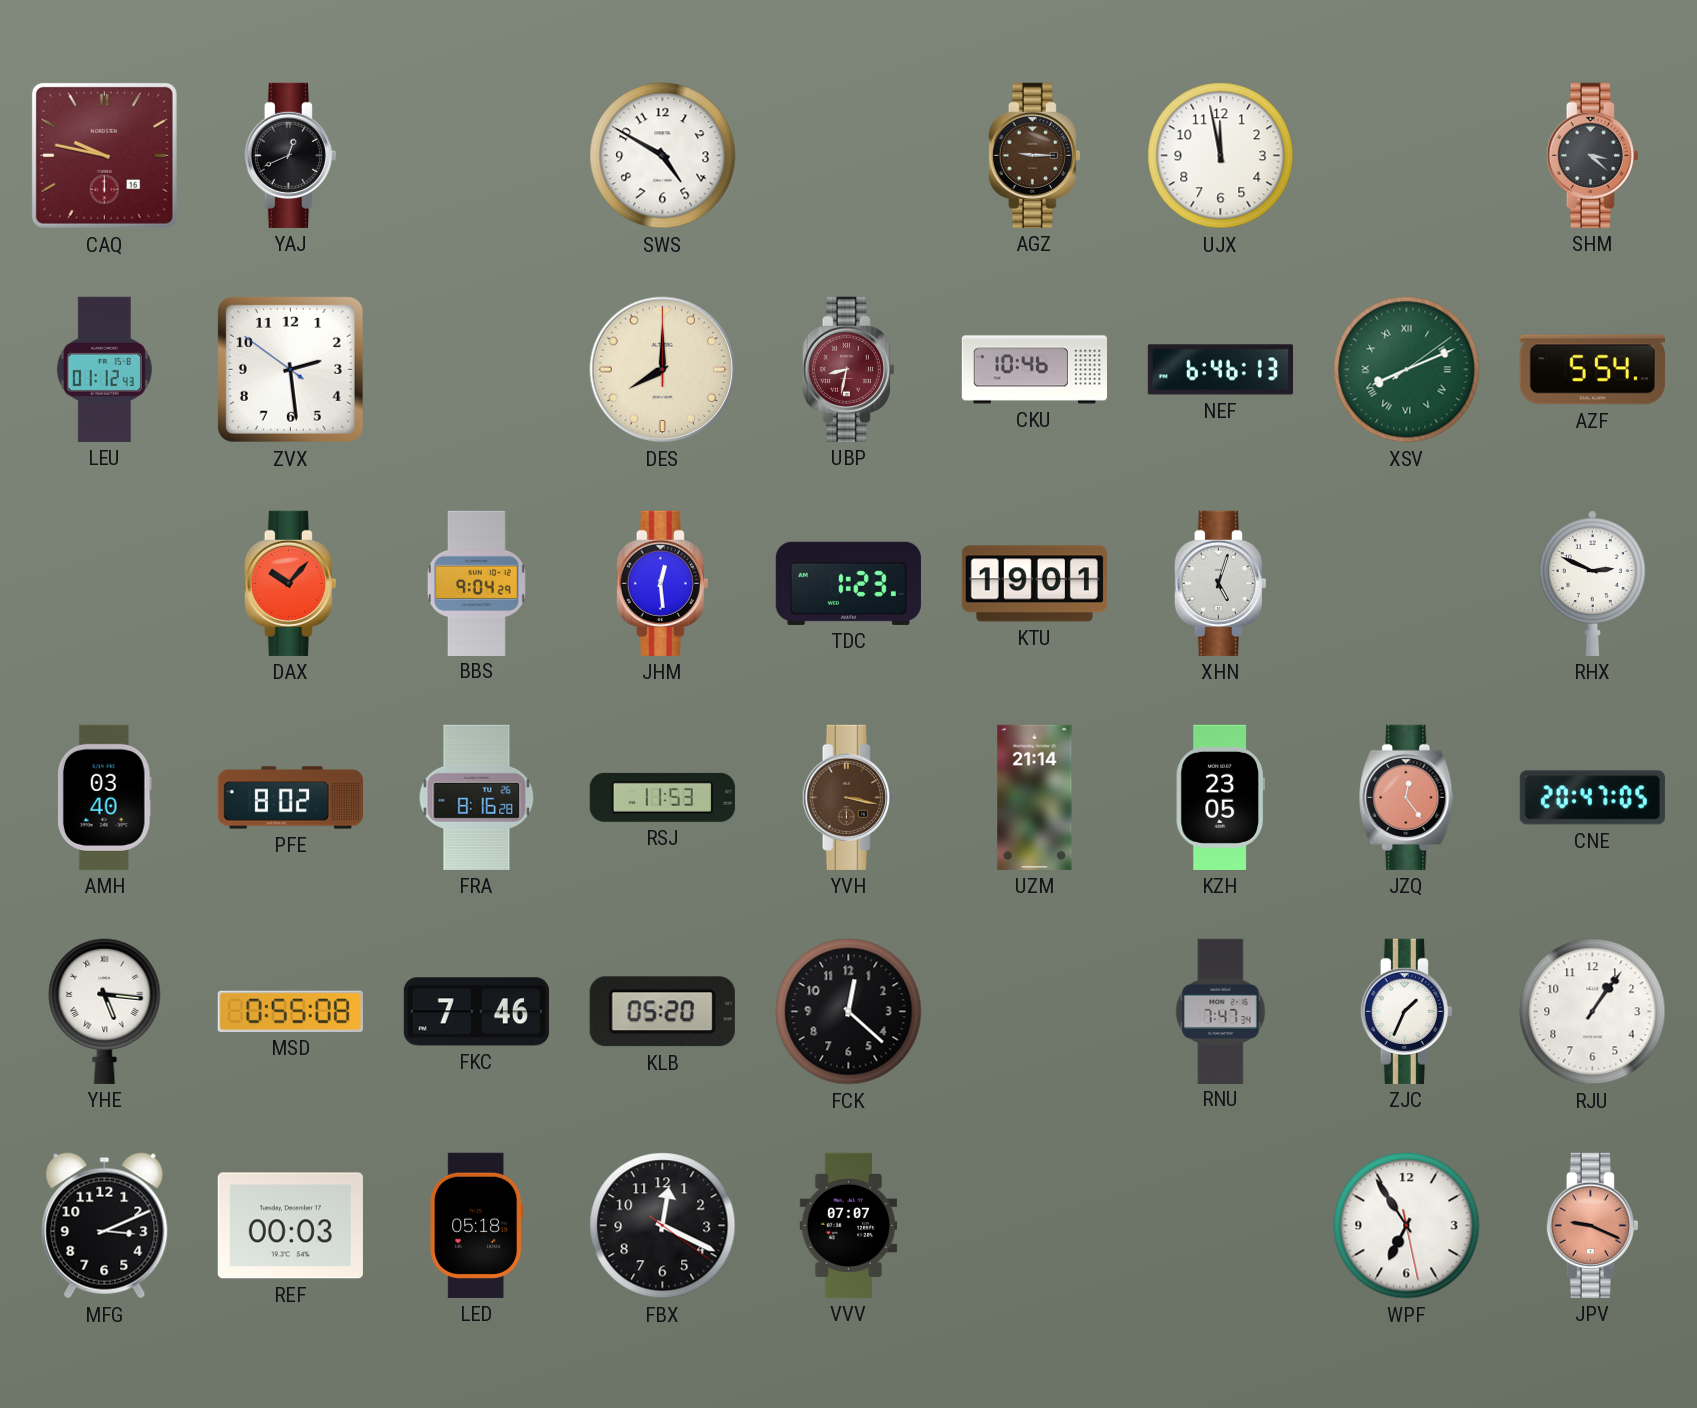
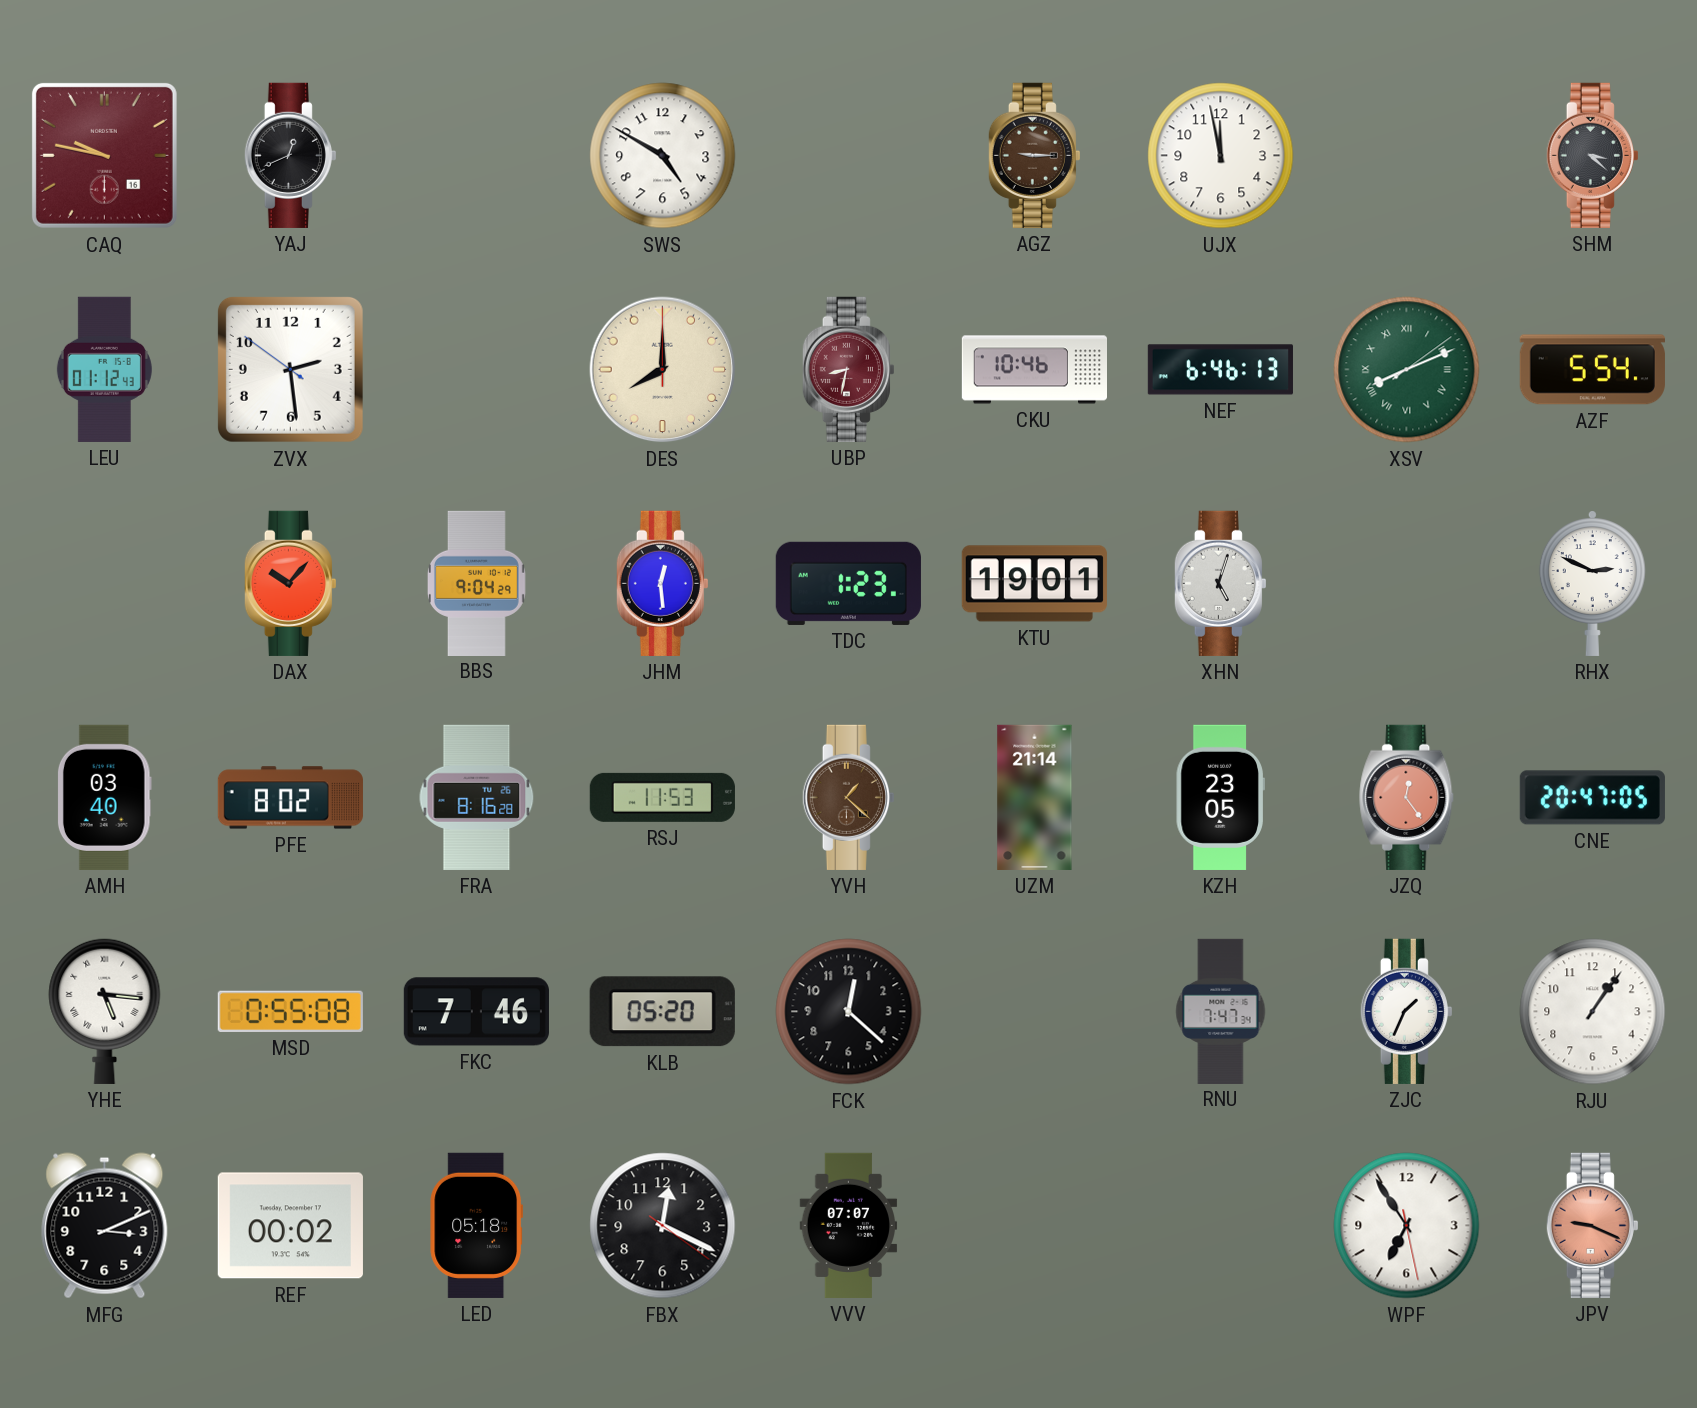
YVH: 3:17 -> 1:22 (848, 797)
REF: 00:03 -> 00:02 (290, 1226)
